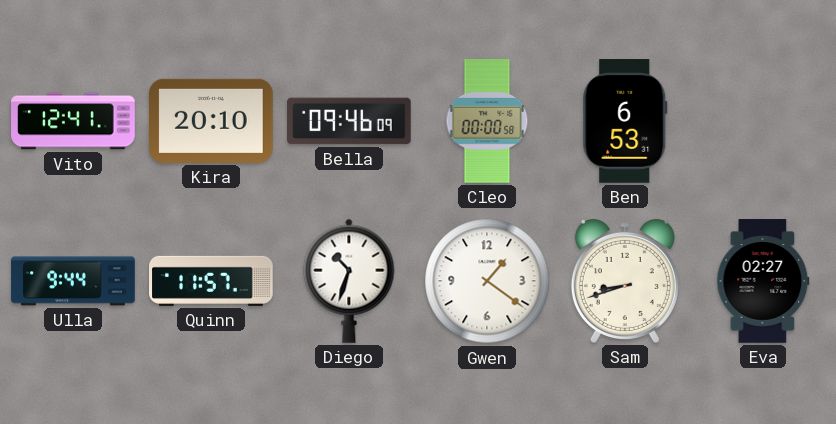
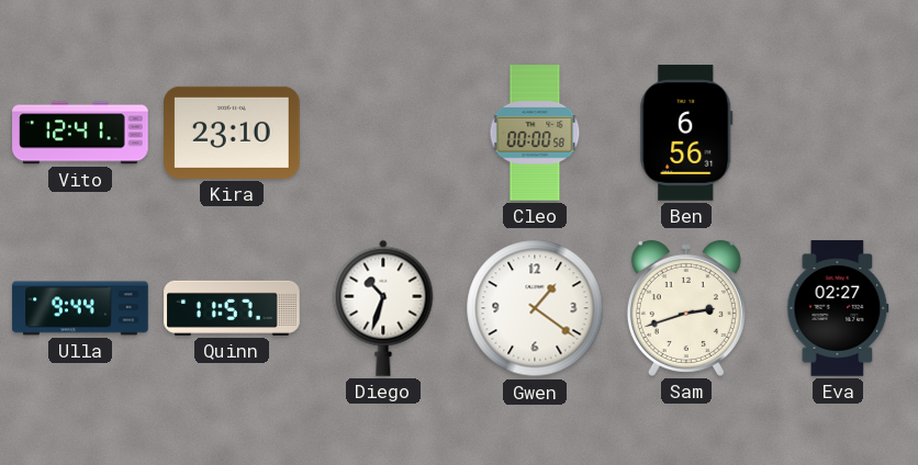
Kira: 20:10 -> 23:10 (233, 133)
Bella: 09:46 -> none (349, 121)
Ben: 6:53 -> 6:56 (686, 133)
Sam: 8:42 -> 2:42 (686, 308)
